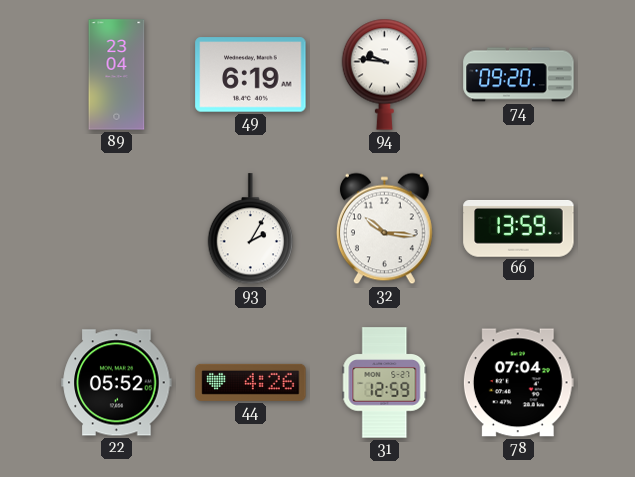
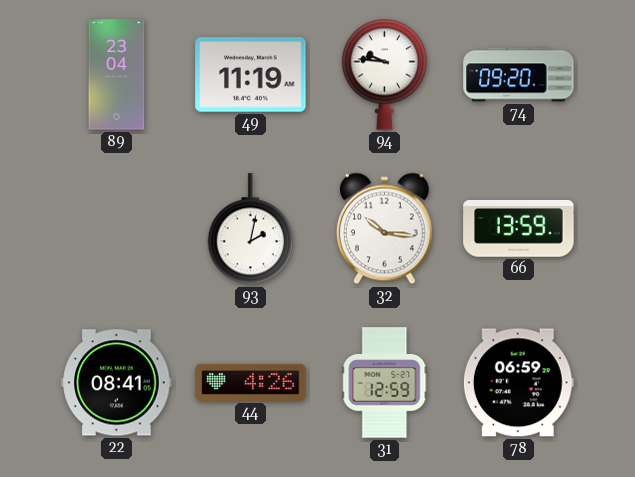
49: 6:19 -> 11:19 (251, 75)
93: 2:05 -> 2:02 (251, 229)
22: 05:52 -> 08:41 (117, 383)
78: 07:04 -> 06:59 (518, 383)
